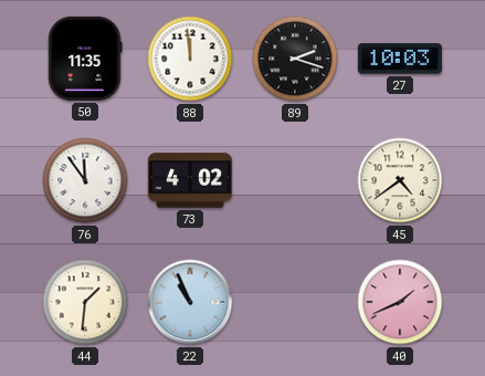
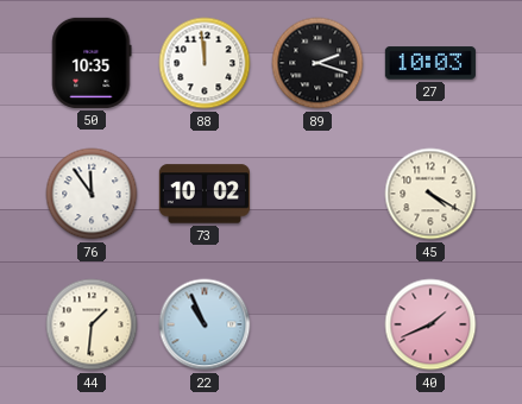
50: 11:35 -> 10:35 (92, 63)
73: 4:02 -> 10:02 (205, 194)
45: 4:39 -> 4:20 (430, 194)
